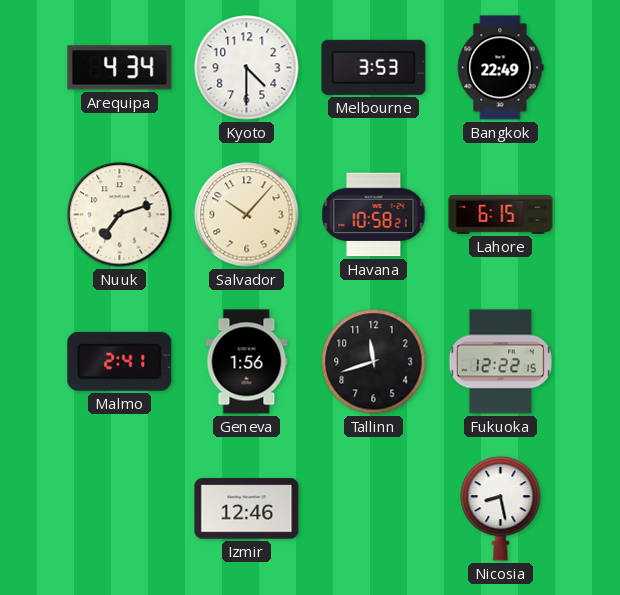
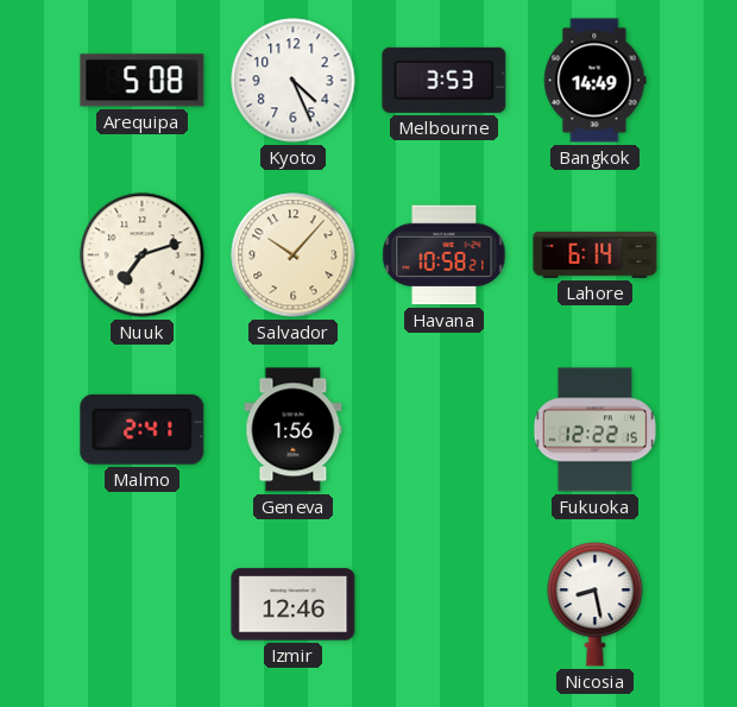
Arequipa: 4:34 -> 5:08 (143, 81)
Kyoto: 4:30 -> 4:26 (294, 81)
Bangkok: 22:49 -> 14:49 (596, 81)
Lahore: 6:15 -> 6:14 (596, 254)
Tallinn: 11:42 -> none (374, 362)
